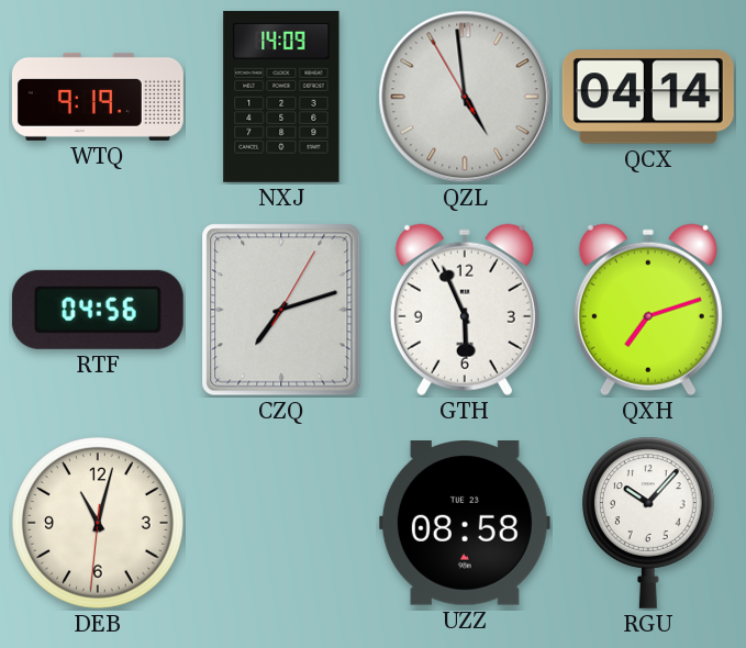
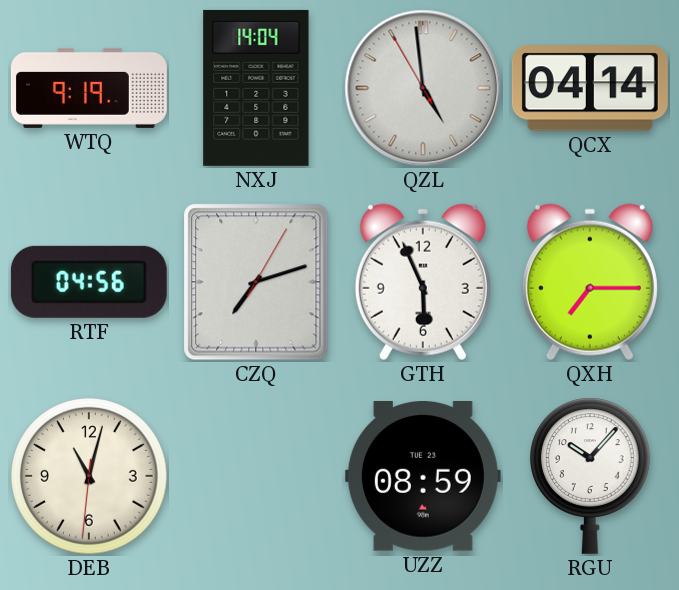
NXJ: 14:09 -> 14:04 (256, 88)
QXH: 7:12 -> 7:15 (590, 282)
UZZ: 08:58 -> 08:59 (423, 476)
